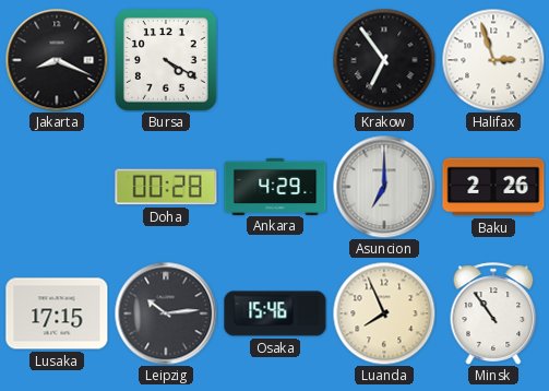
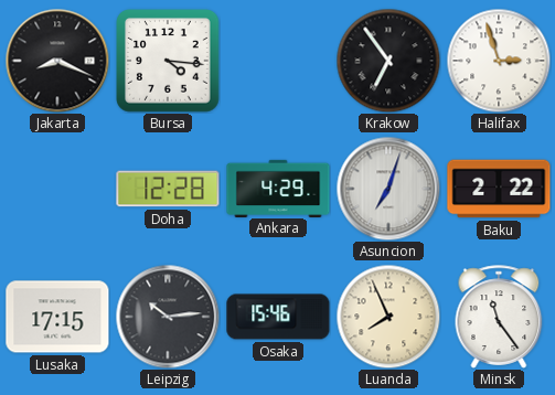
Bursa: 4:20 -> 4:16 (168, 61)
Doha: 00:28 -> 12:28 (168, 189)
Asuncion: 7:00 -> 7:03 (388, 189)
Baku: 2:26 -> 2:22 (499, 189)
Minsk: 10:54 -> 11:24 (499, 317)
